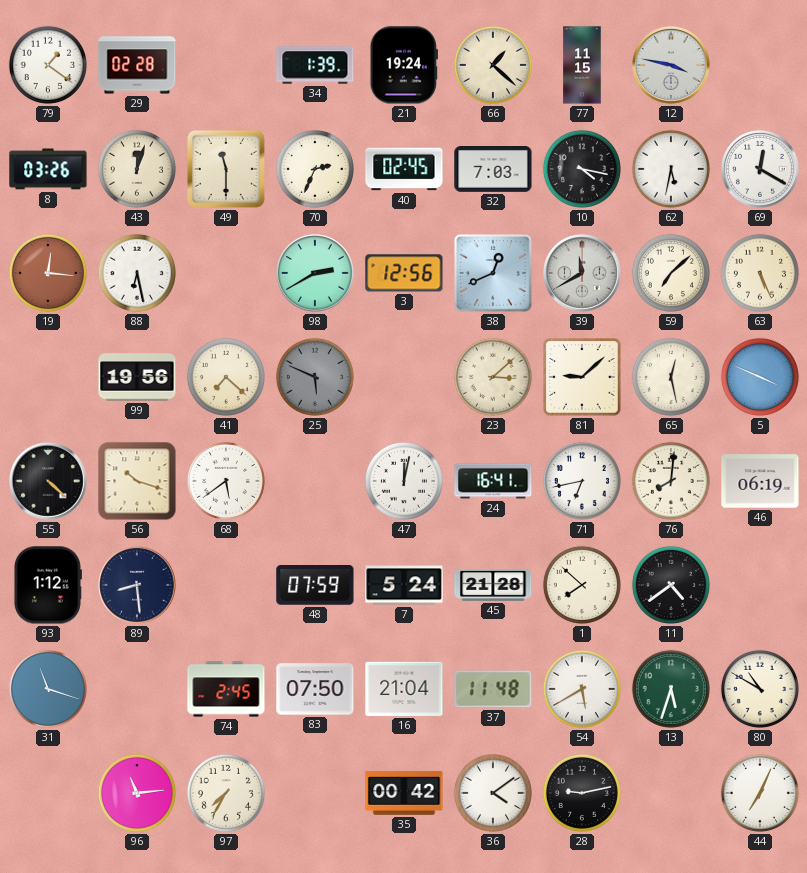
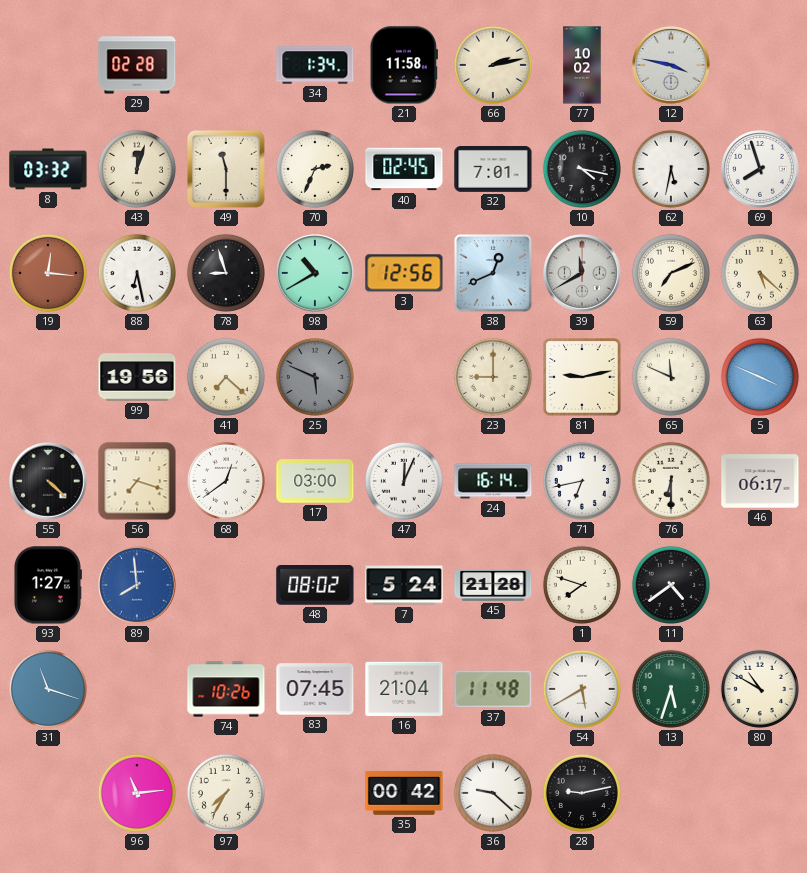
79: 1:21 -> none (48, 65)
34: 1:39 -> 1:34 (315, 65)
21: 19:24 -> 11:58 (404, 65)
66: 1:22 -> 2:13 (493, 65)
77: 11:15 -> 10:02 (582, 65)
8: 03:26 -> 03:32 (48, 169)
32: 7:03 -> 7:01 (493, 170)
69: 12:20 -> 7:57 (760, 169)
78: none -> 8:57 (226, 273)
98: 2:40 -> 10:40 (315, 273)
59: 7:08 -> 7:11 (671, 273)
63: 5:26 -> 5:22 (760, 273)
23: 3:08 -> 9:00 (493, 377)
81: 9:08 -> 9:13 (582, 377)
65: 12:28 -> 11:49 (671, 377)
56: 10:18 -> 7:18 (137, 481)
68: 5:39 -> 12:39 (226, 481)
17: none -> 03:00 (315, 481)
47: 12:02 -> 12:04 (404, 481)
24: 16:41 -> 16:14 (493, 481)
76: 8:01 -> 6:30 (671, 481)
46: 06:19 -> 06:17 (760, 481)
93: 1:12 -> 1:27 (47, 585)
89: 8:29 -> 7:59 (137, 585)
89 dial: navy -> blue (137, 585)
48: 07:59 -> 08:02 (315, 585)
1: 7:52 -> 7:48 (582, 585)
74: 2:45 -> 10:26 (226, 689)
83: 07:50 -> 07:45 (315, 689)
36: 4:09 -> 9:22 (493, 793)
44: 7:04 -> none (760, 793)
